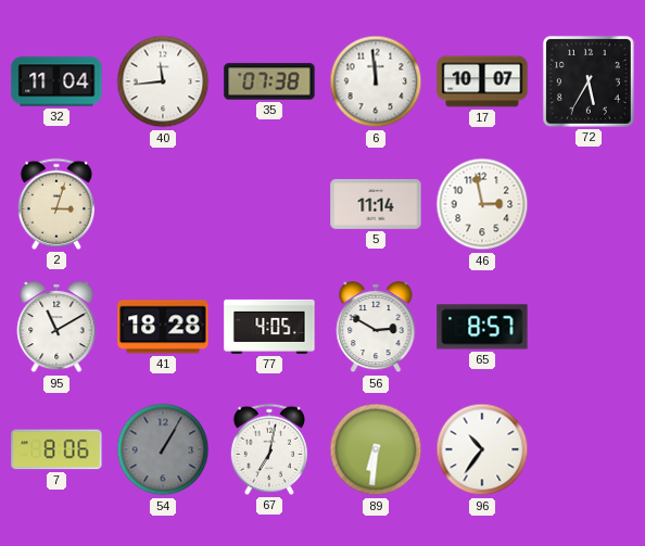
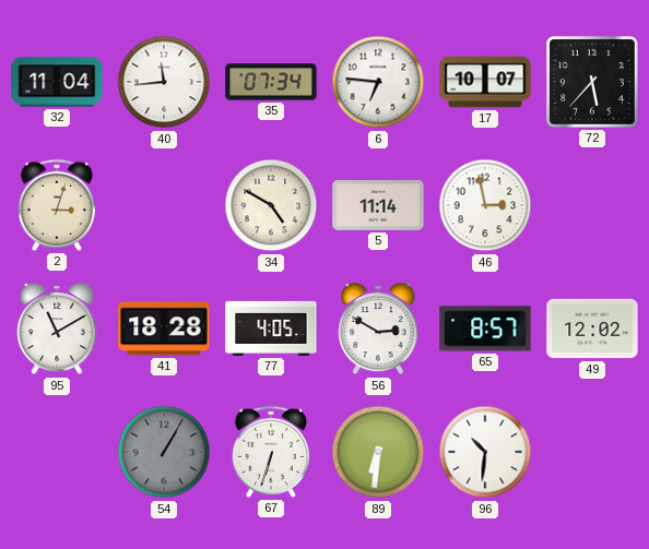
35: 07:38 -> 07:34 (271, 82)
6: 11:59 -> 6:46 (378, 82)
72: 5:35 -> 5:37 (592, 82)
34: none -> 4:50 (271, 205)
49: none -> 12:02 (592, 329)
7: 8:06 -> none (56, 449)
67: 7:02 -> 6:33 (270, 452)
96: 10:36 -> 10:31 (485, 452)
